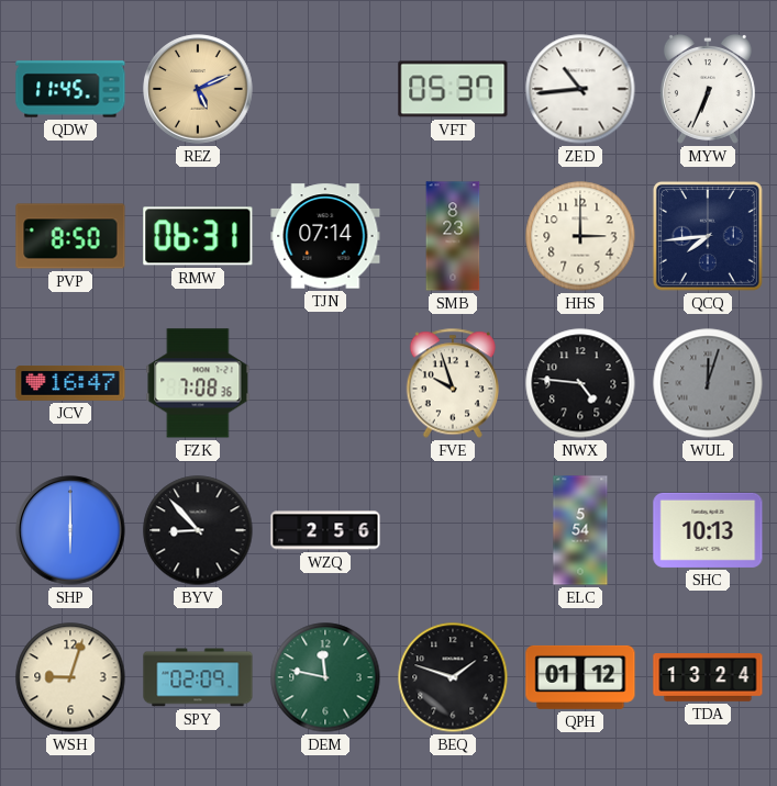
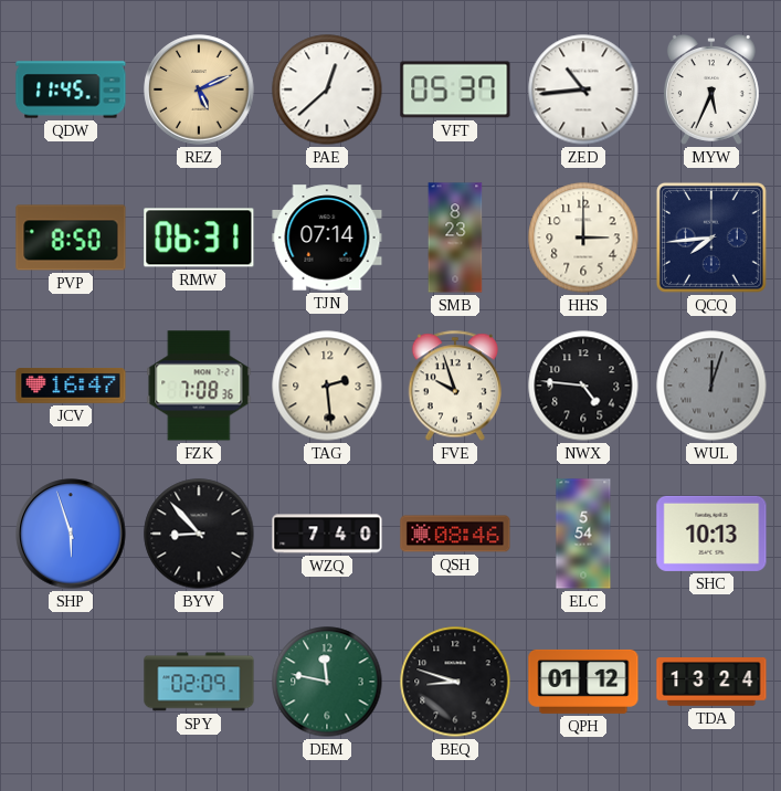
PAE: none -> 12:38 (327, 89)
MYW: 6:34 -> 5:34 (711, 89)
TAG: none -> 2:29 (327, 386)
SHP: 6:00 -> 5:57 (71, 534)
WZQ: 2:56 -> 7:40 (327, 534)
QSH: none -> 08:46 (455, 534)
WSH: 9:03 -> none (70, 677)
BEQ: 1:48 -> 8:48 (455, 682)
